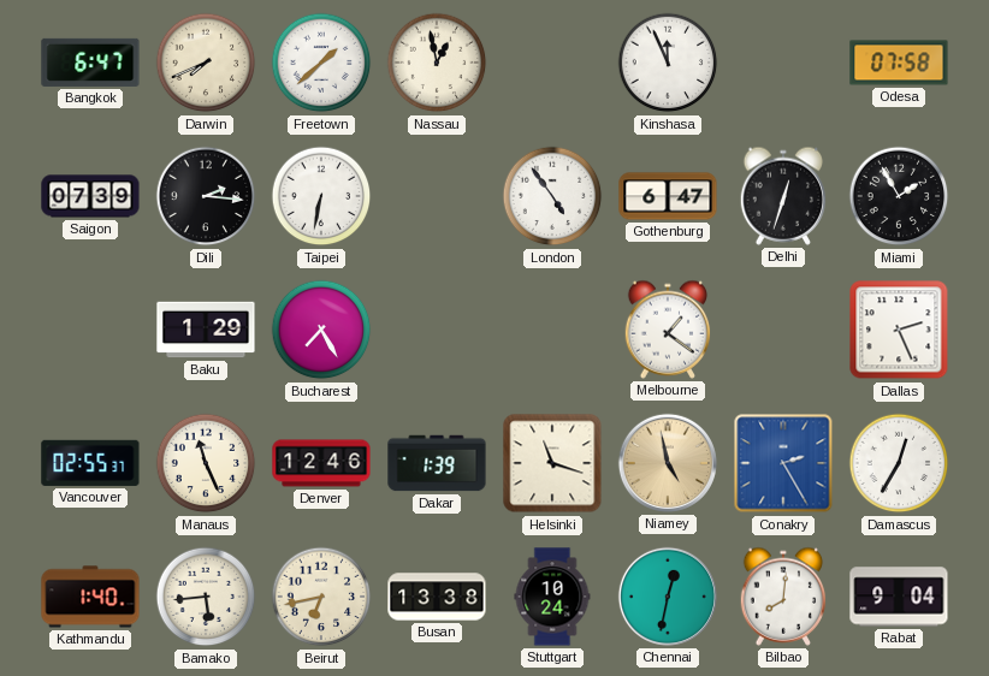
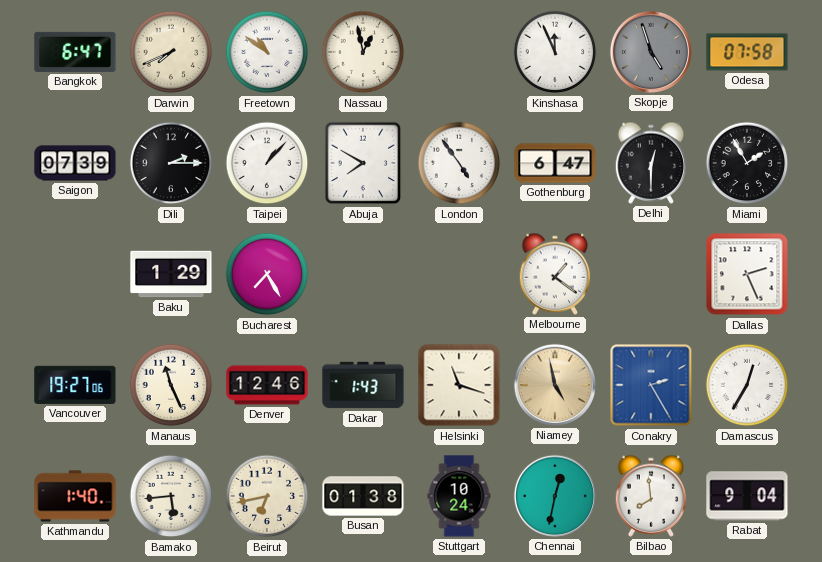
Freetown: 1:38 -> 10:51 (267, 52)
Skopje: none -> 4:57 (651, 52)
Dili: 2:16 -> 2:15 (171, 163)
Taipei: 6:32 -> 1:07 (267, 163)
Abuja: none -> 7:50 (363, 163)
Delhi: 12:33 -> 12:30 (651, 163)
Vancouver: 02:55 -> 19:27 (75, 385)
Dakar: 1:39 -> 1:43 (363, 385)
Busan: 13:38 -> 01:38 (363, 496)
Bilbao: 8:01 -> 7:59 (651, 496)
